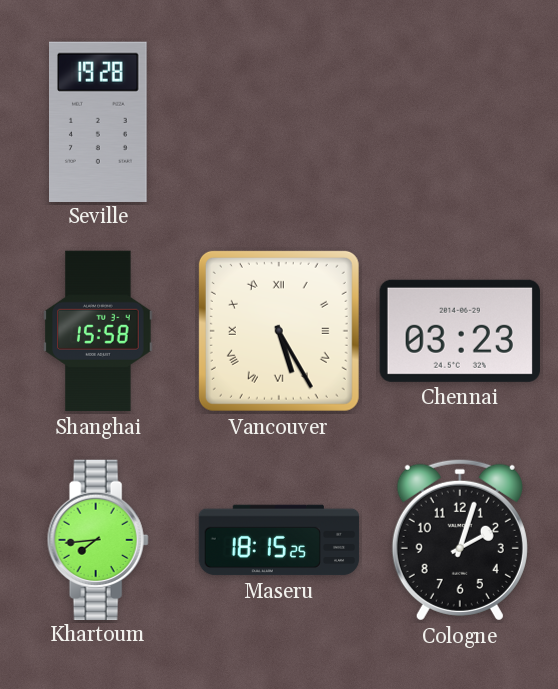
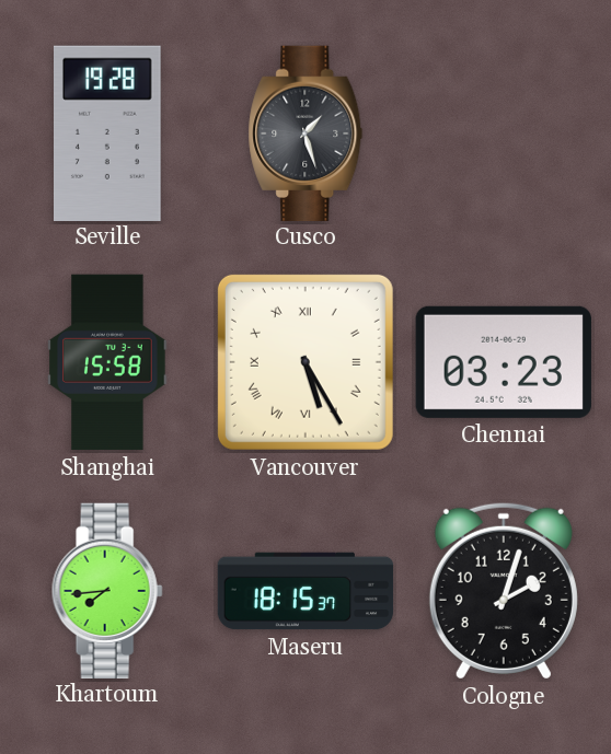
Cusco: none -> 1:27 (305, 132)
Maseru: 18:15:25 -> 18:15:37 (305, 591)
